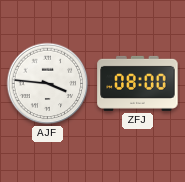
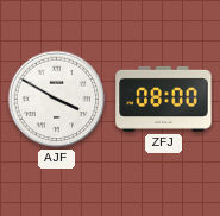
AJF: 3:46 -> 3:50 (57, 100)
